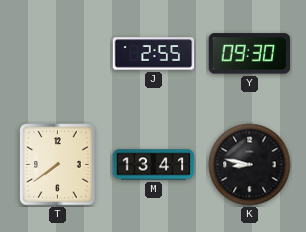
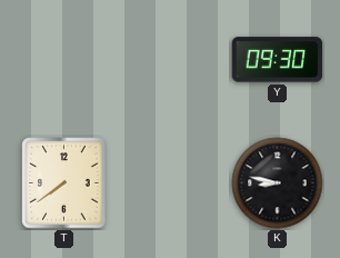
J: 2:55 -> none (154, 54)
M: 13:41 -> none (154, 165)
